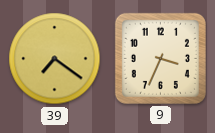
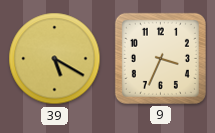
39: 7:21 -> 5:20 (55, 59)
